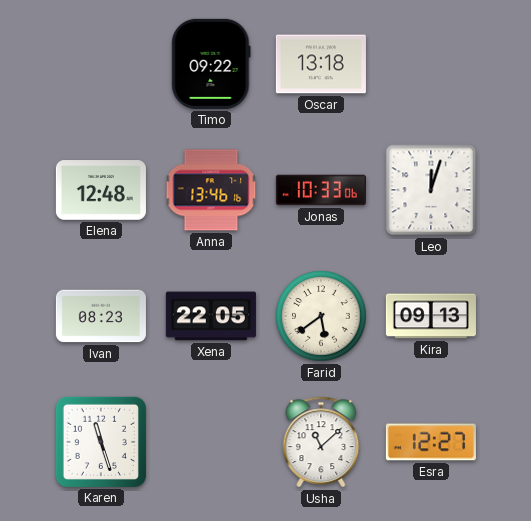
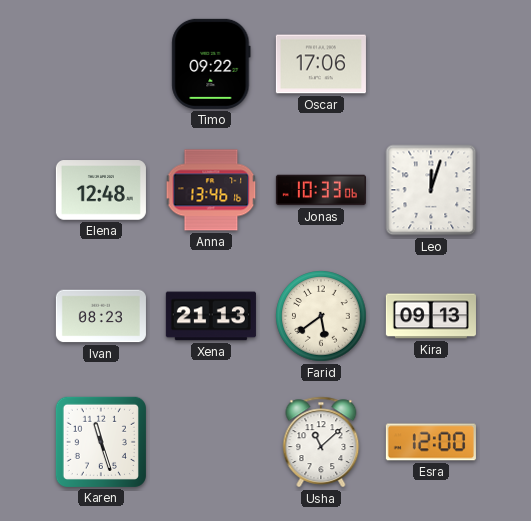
Oscar: 13:18 -> 17:06 (321, 64)
Xena: 22:05 -> 21:13 (211, 316)
Esra: 12:27 -> 12:00 (431, 442)
